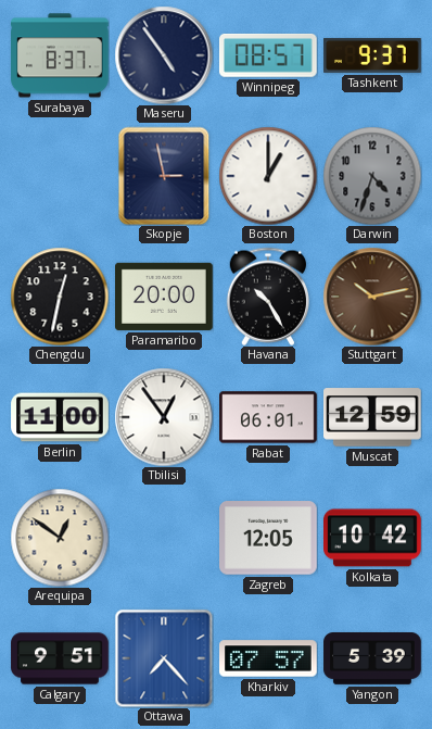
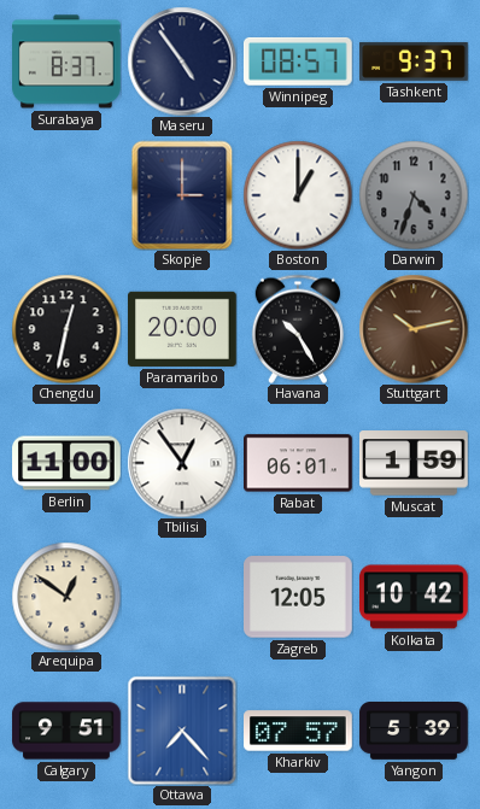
Skopje: 2:58 -> 3:00 (182, 195)
Muscat: 12:59 -> 1:59 (415, 463)
